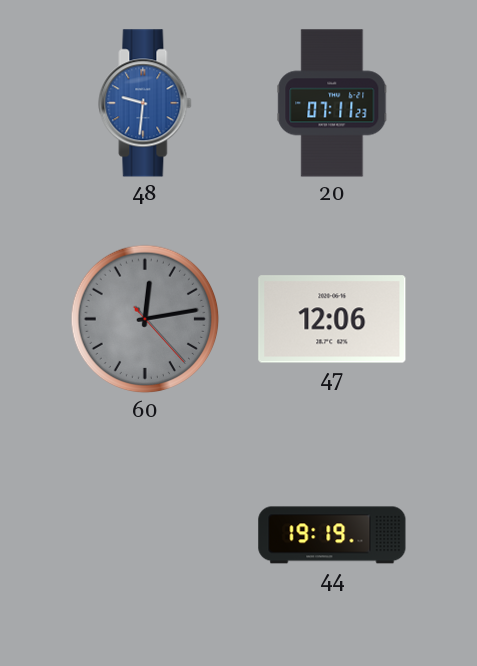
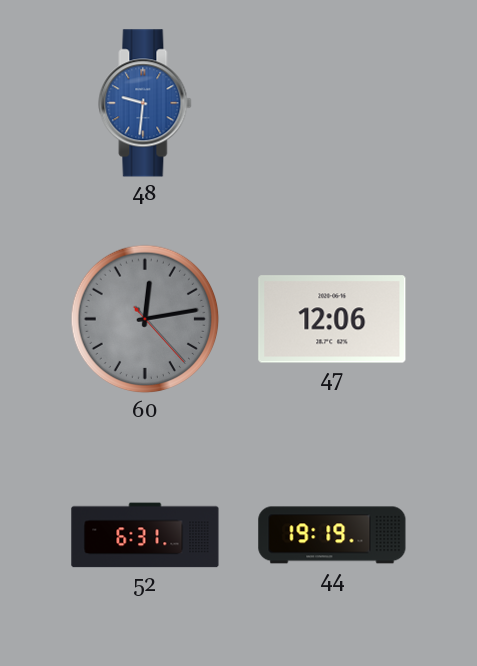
20: 07:11 -> none (332, 103)
52: none -> 6:31 (145, 535)
